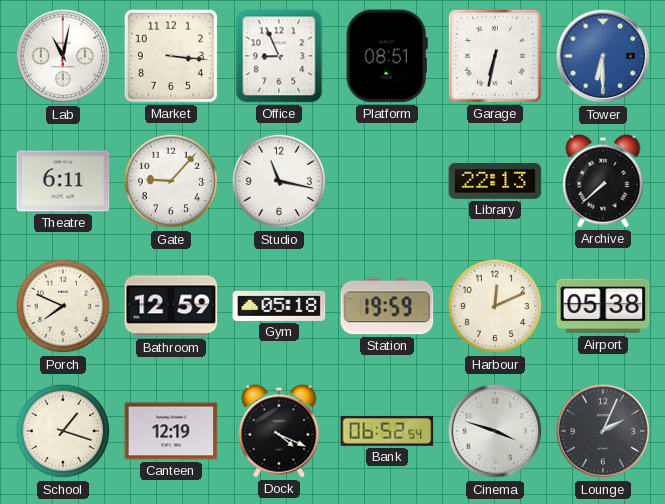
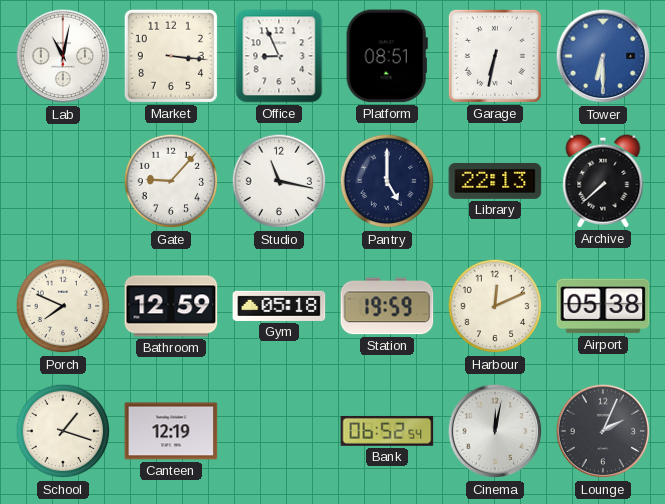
Theatre: 6:11 -> none (63, 181)
Pantry: none -> 5:00 (387, 181)
Dock: 4:19 -> none (279, 431)
Cinema: 3:48 -> 12:02 (495, 431)
